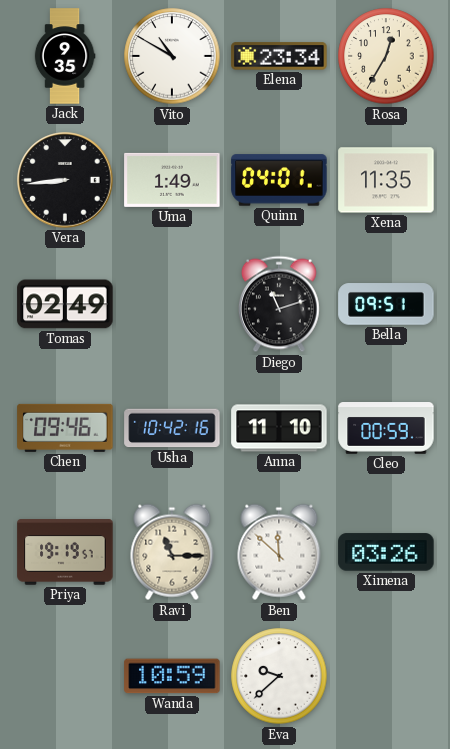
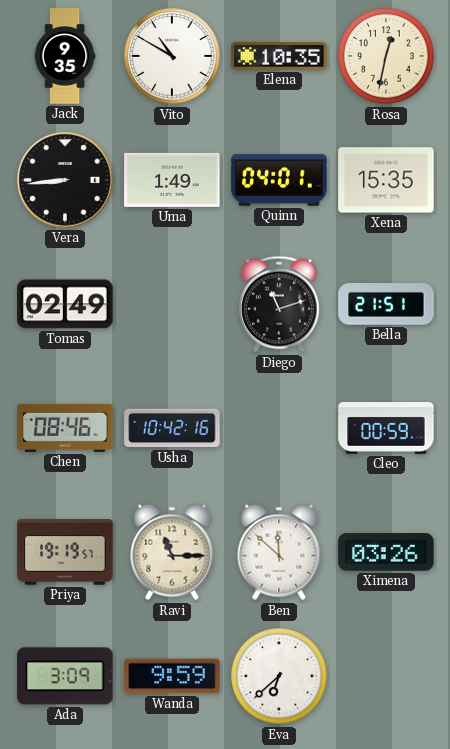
Elena: 23:34 -> 10:35 (279, 56)
Rosa: 12:35 -> 12:32 (386, 56)
Xena: 11:35 -> 15:35 (386, 180)
Bella: 09:51 -> 21:51 (386, 304)
Chen: 09:46 -> 08:46 (65, 428)
Anna: 11:10 -> none (279, 428)
Ada: none -> 3:09 (65, 676)
Wanda: 10:59 -> 9:59 (172, 676)
Eva: 9:38 -> 6:38 (279, 676)
